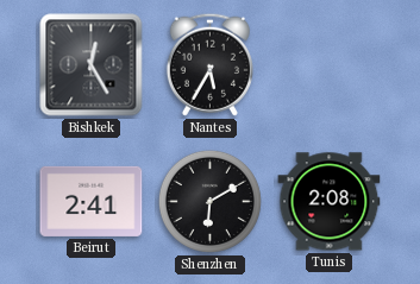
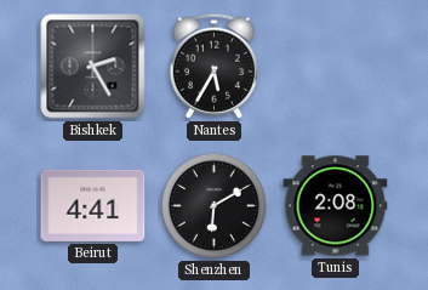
Bishkek: 12:25 -> 2:25 (93, 67)
Beirut: 2:41 -> 4:41 (93, 205)
